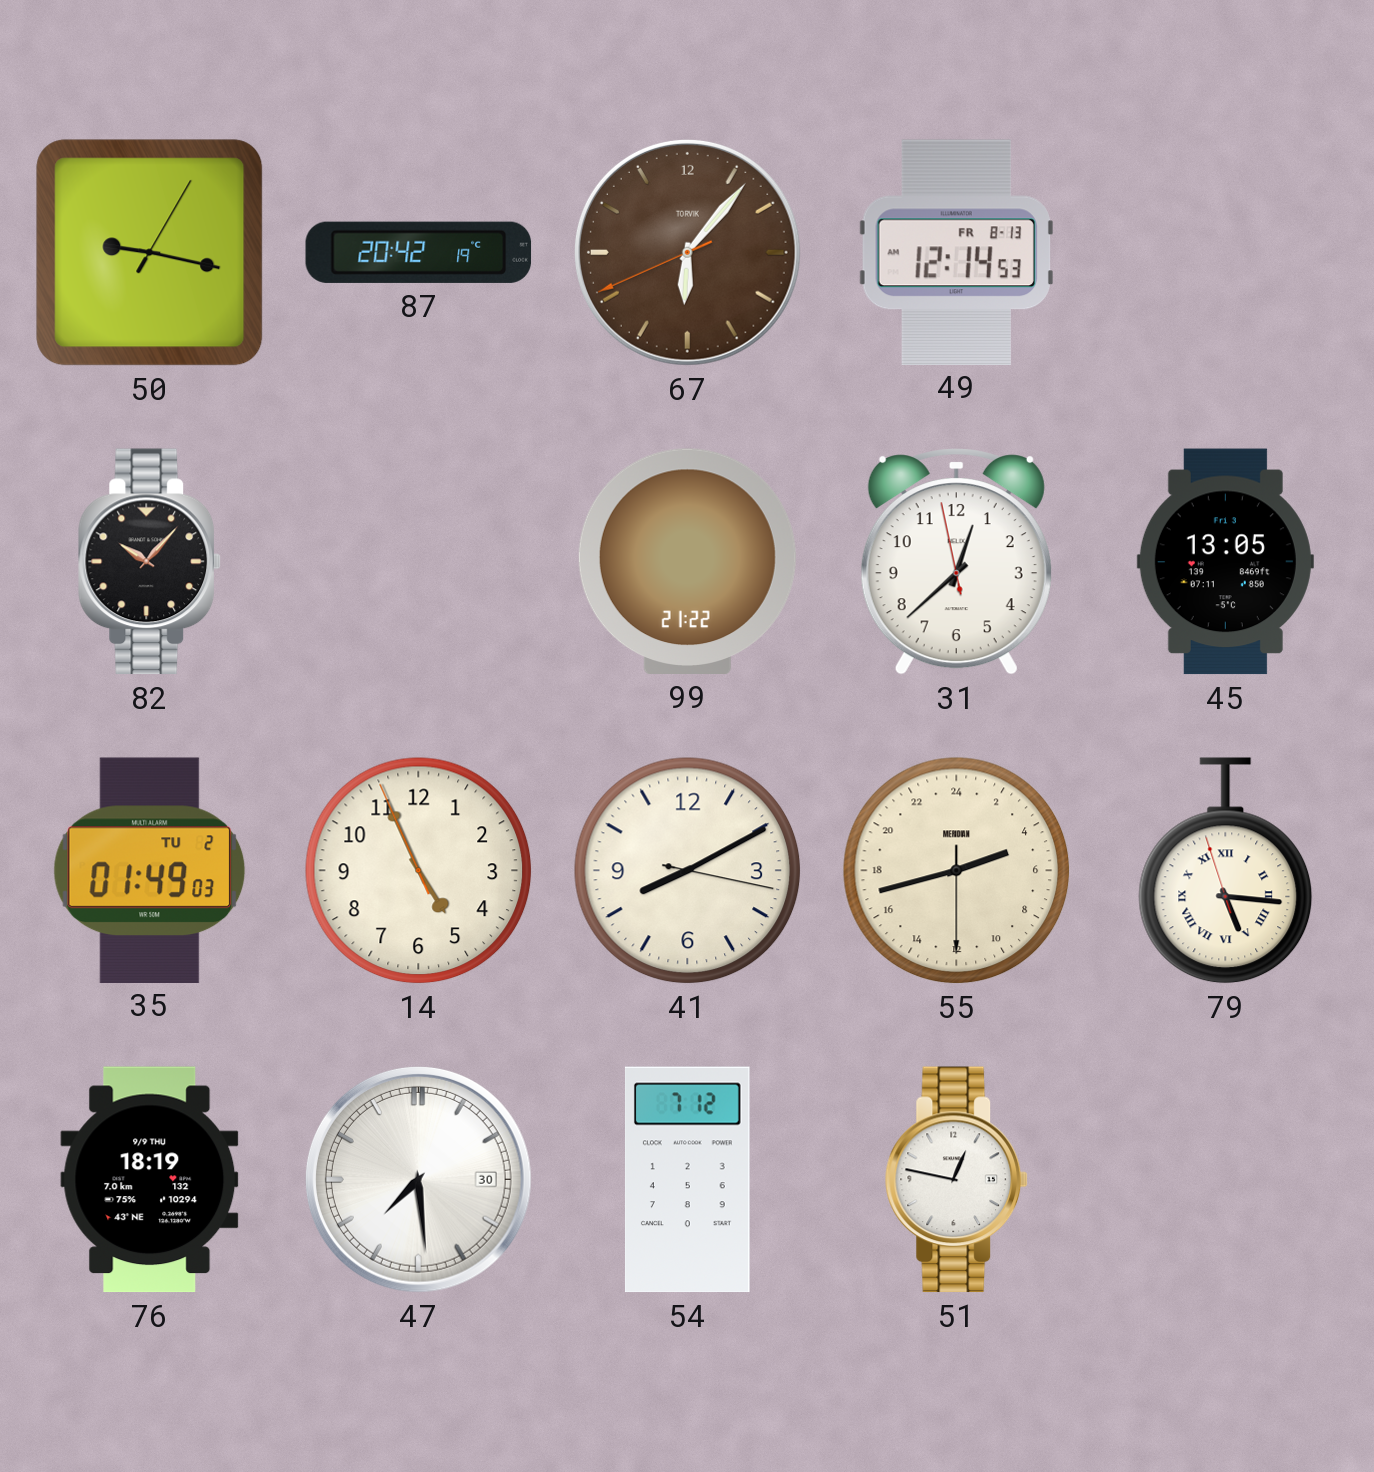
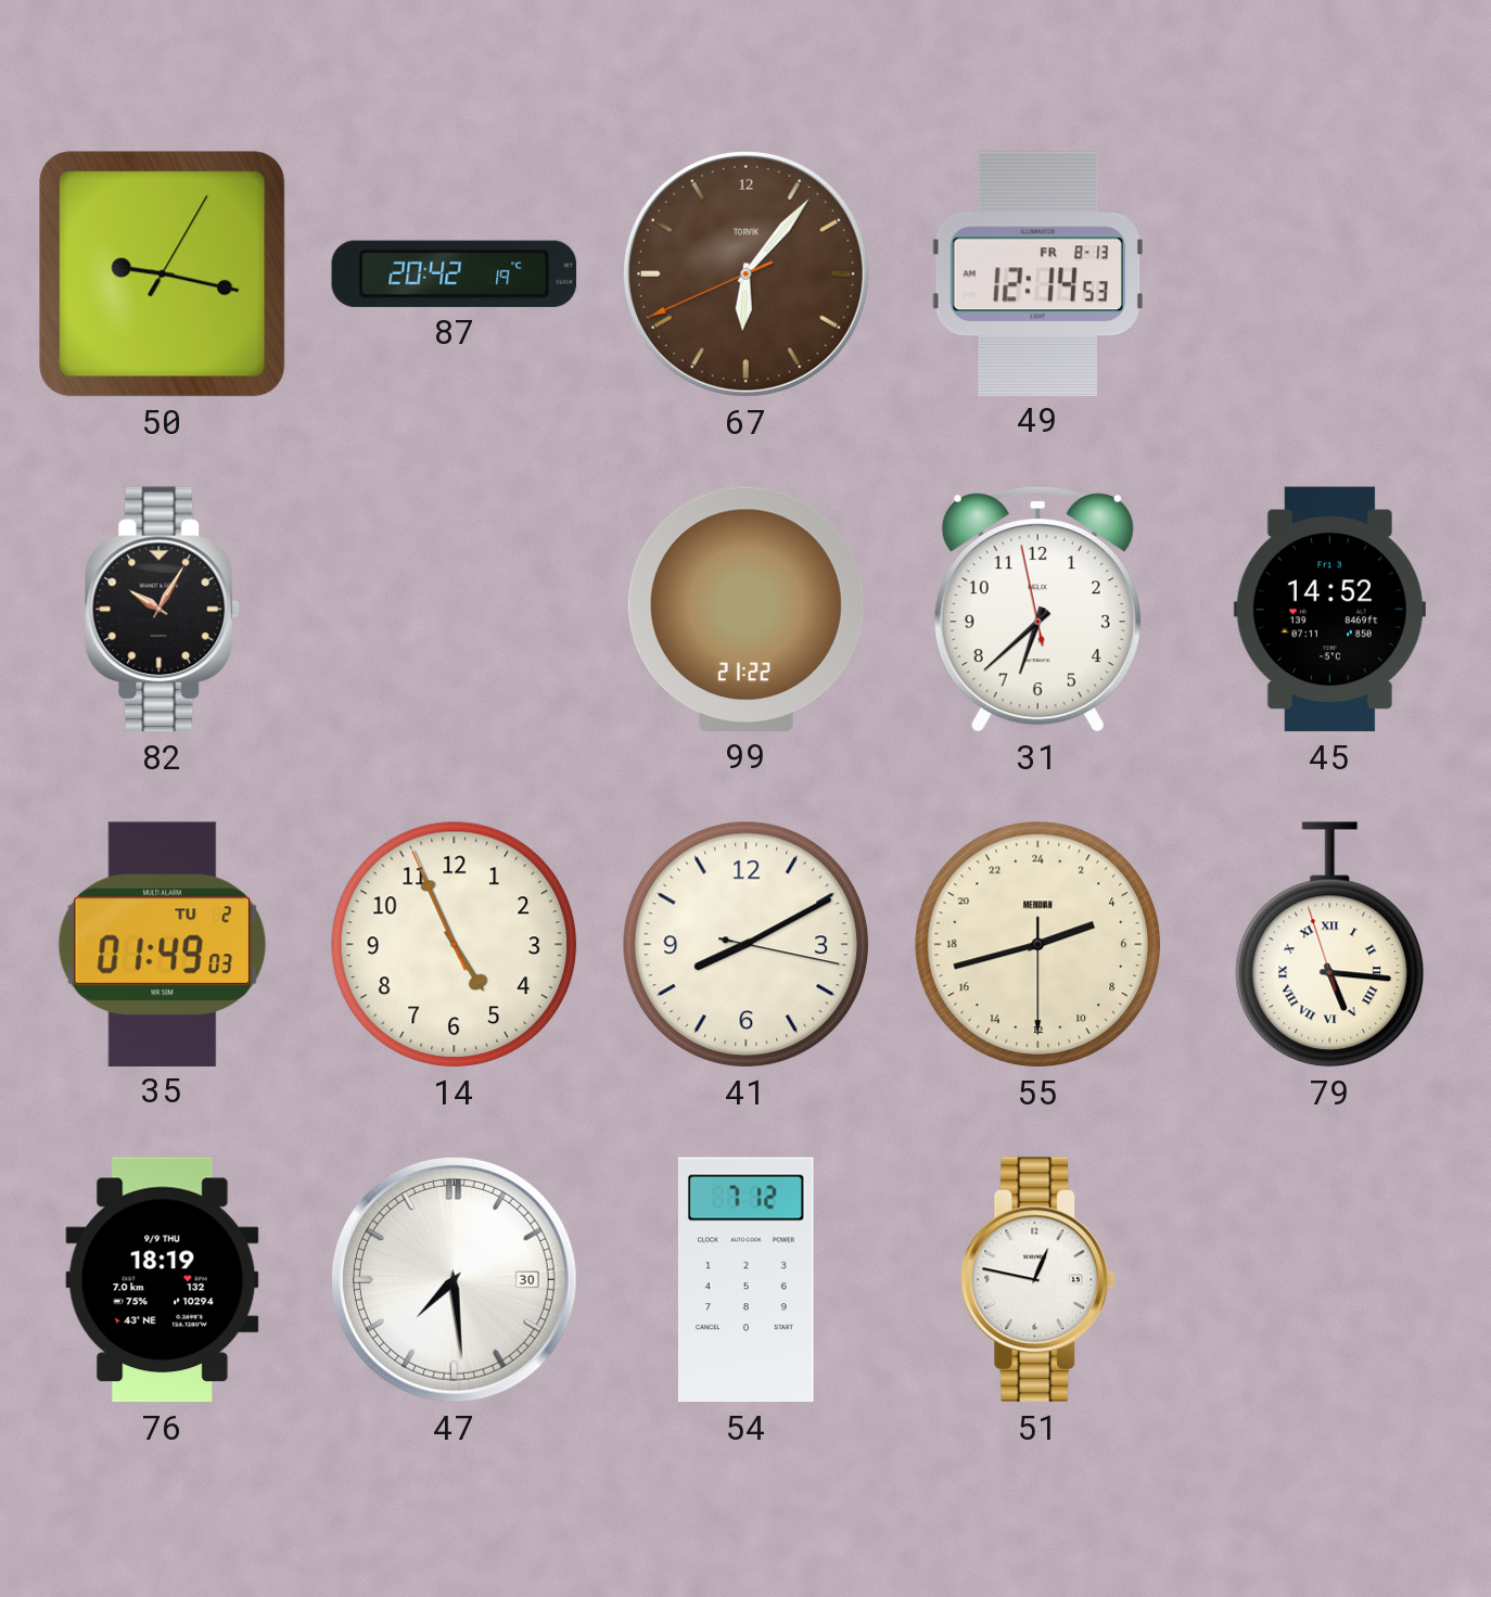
82: 10:07 -> 10:05 (163, 610)
31: 12:37 -> 6:37 (1037, 610)
45: 13:05 -> 14:52 (1329, 610)
